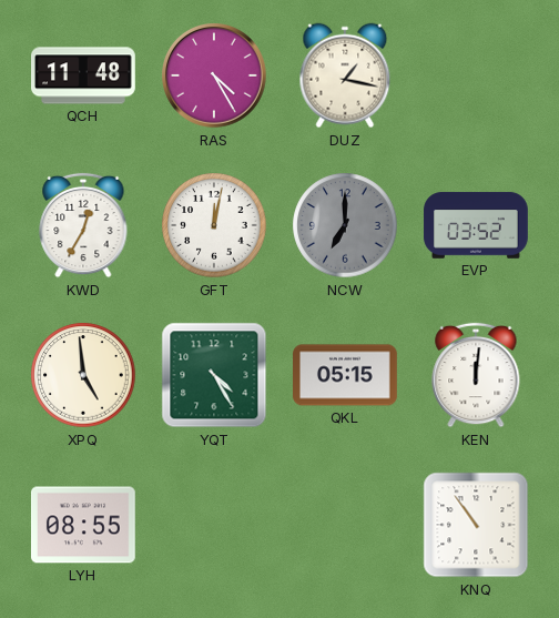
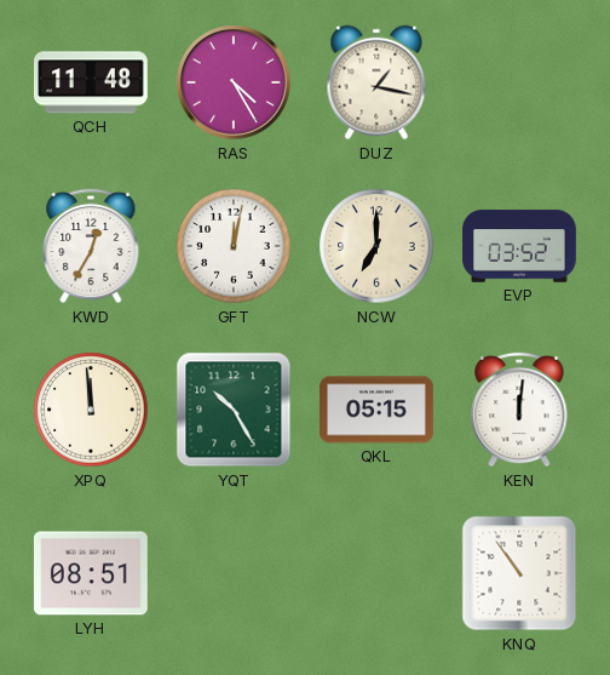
NCW dial: grey -> cream (376, 246)
XPQ: 4:59 -> 11:59 (91, 410)
YQT: 4:25 -> 10:25 (234, 410)
LYH: 08:55 -> 08:51 (91, 573)
